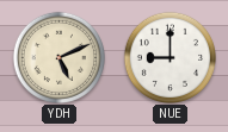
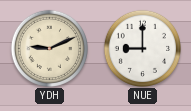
YDH: 5:11 -> 9:11 (49, 48)
